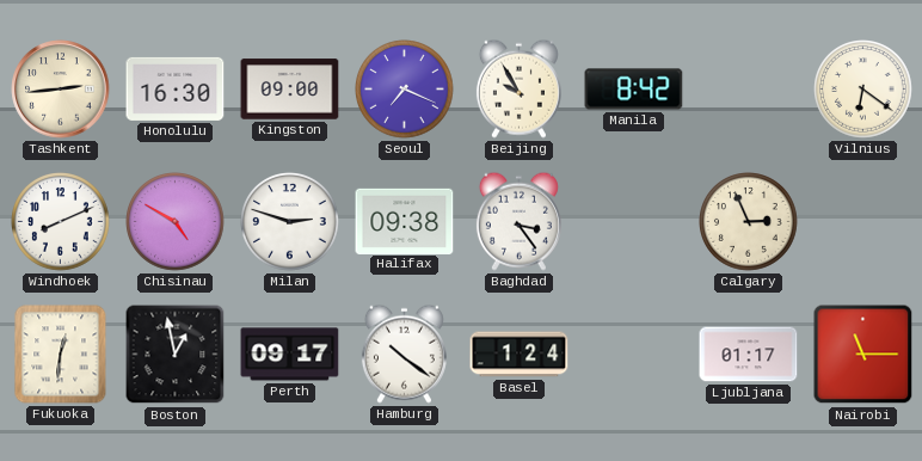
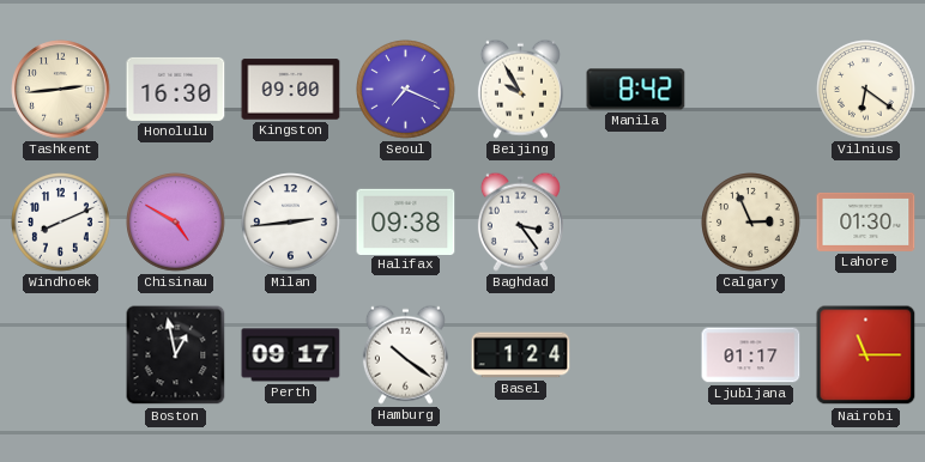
Milan: 2:48 -> 2:44 (291, 223)
Lahore: none -> 01:30 (866, 221)
Fukuoka: 12:31 -> none (61, 355)
